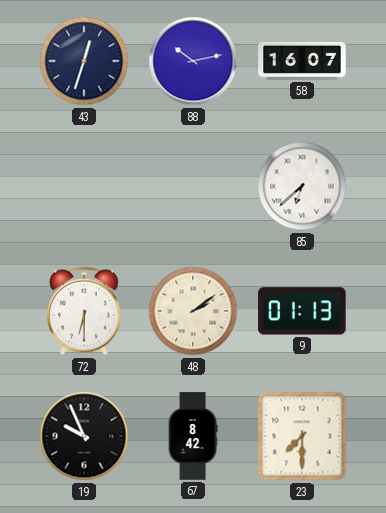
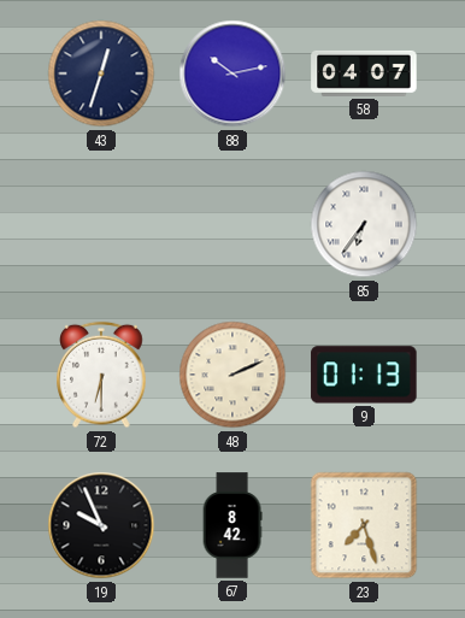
58: 16:07 -> 04:07 (364, 73)
85: 6:38 -> 6:36 (364, 224)
48: 2:09 -> 2:11 (232, 375)
23: 7:30 -> 7:27 (364, 525)
